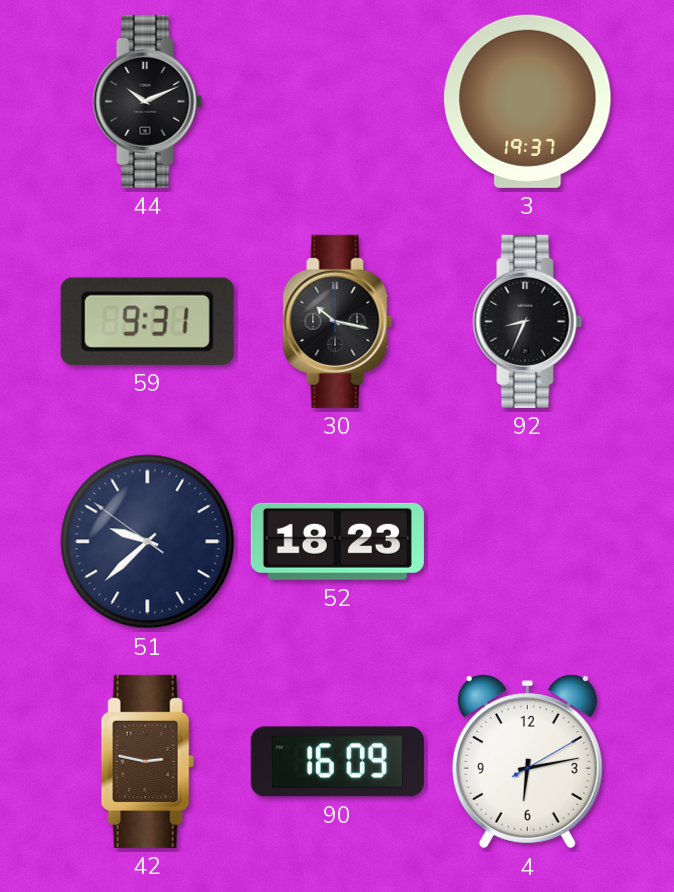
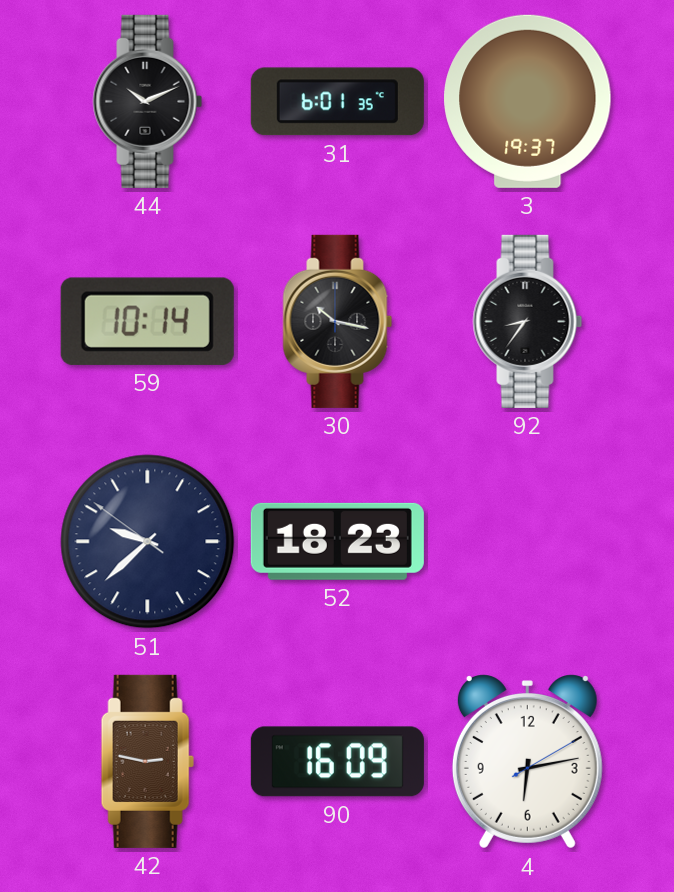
31: none -> 6:01 (337, 102)
59: 9:31 -> 10:14 (147, 321)
92: 8:34 -> 8:36 (528, 321)
